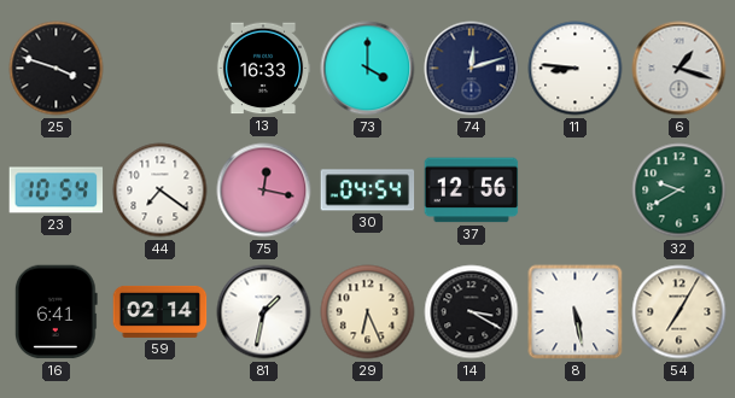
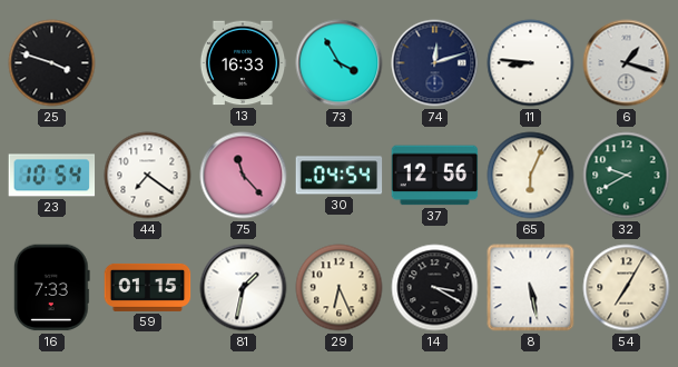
73: 4:00 -> 3:55 (340, 63)
75: 12:17 -> 11:23 (244, 176)
65: none -> 6:04 (531, 176)
16: 6:41 -> 7:33 (51, 288)
59: 02:14 -> 01:15 (148, 287)
